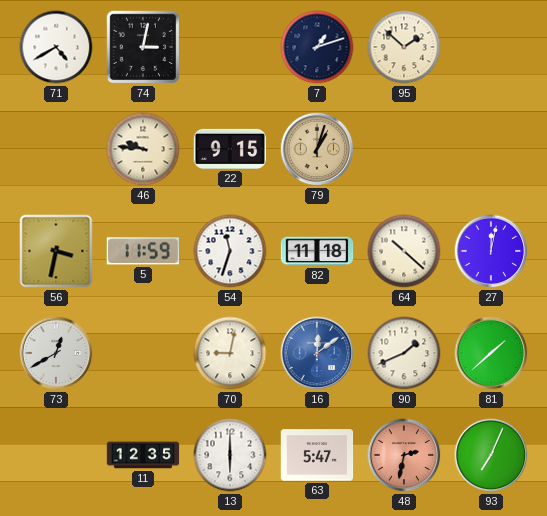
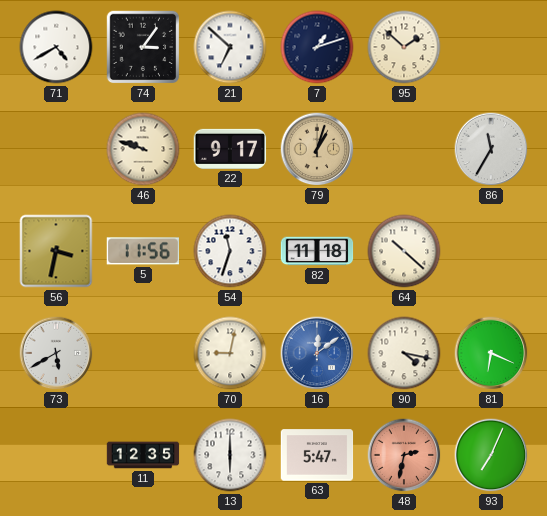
74: 3:02 -> 3:06 (143, 47)
21: none -> 6:52 (230, 47)
46: 9:46 -> 9:48 (143, 149)
22: 9:15 -> 9:17 (230, 149)
86: none -> 11:35 (491, 149)
5: 11:59 -> 11:56 (142, 251)
27: 12:02 -> none (491, 251)
73: 12:40 -> 5:40 (56, 353)
90: 1:41 -> 4:17 (404, 353)
81: 1:38 -> 6:19 (491, 353)
